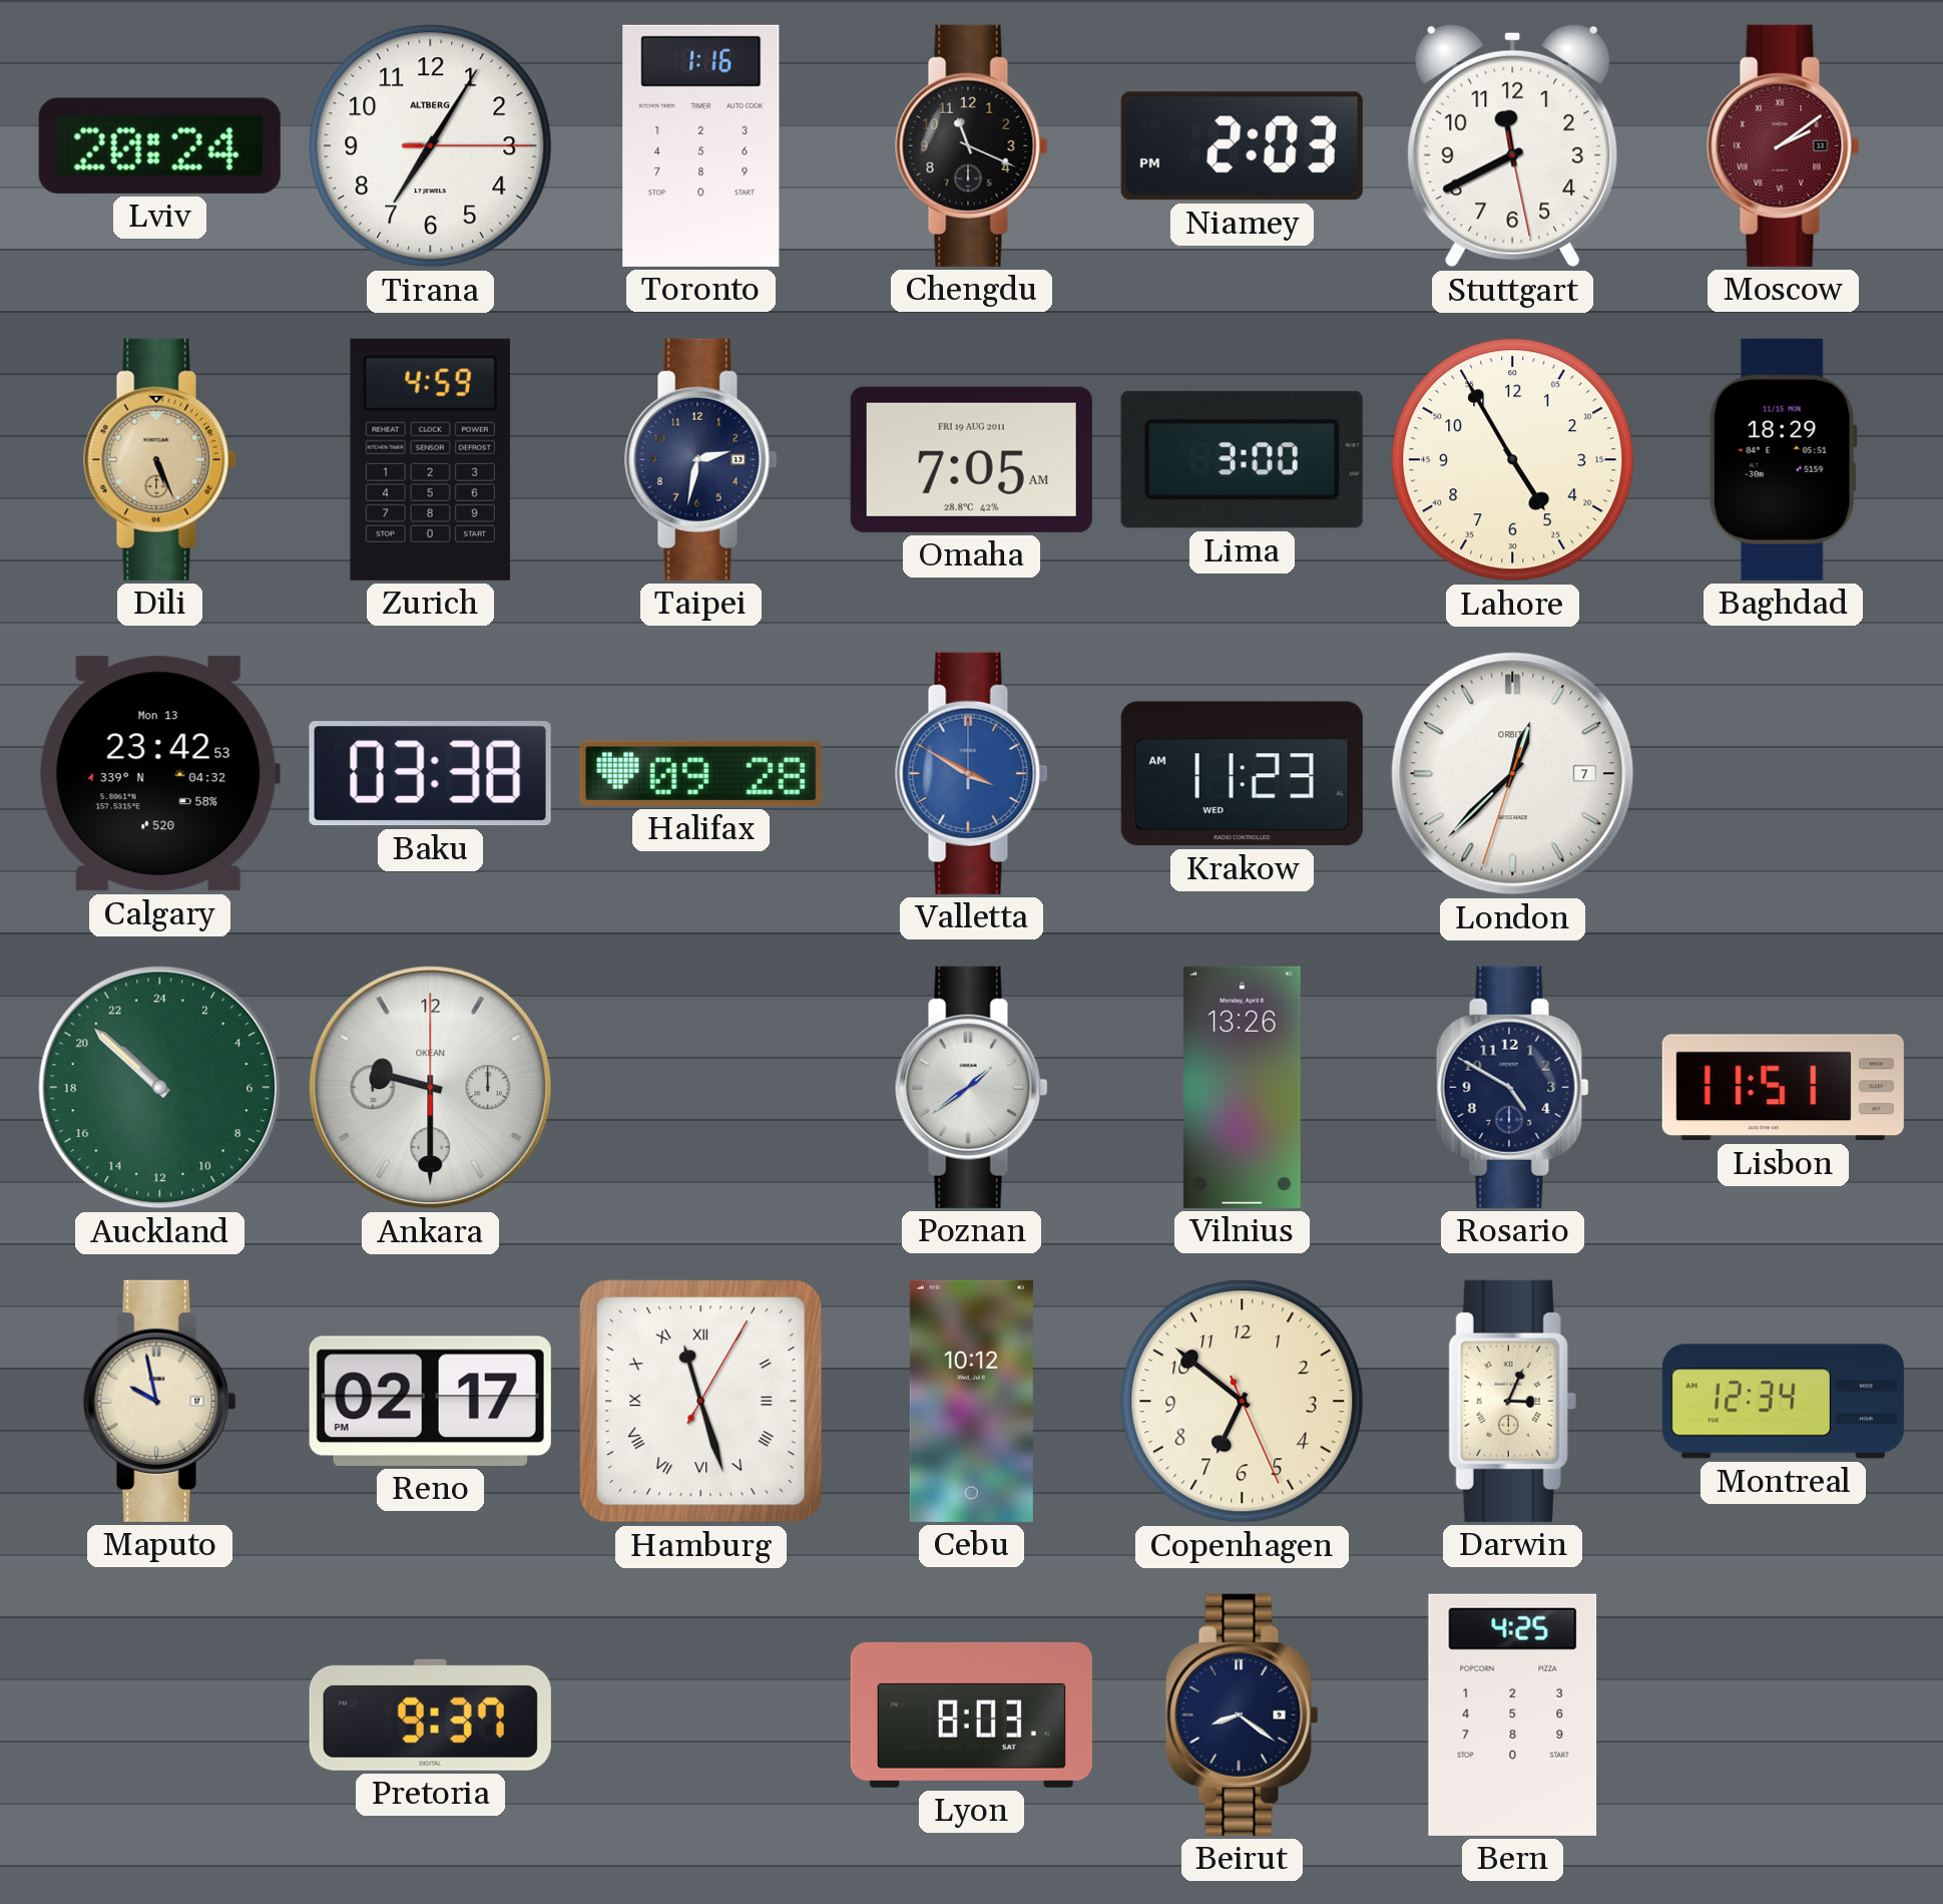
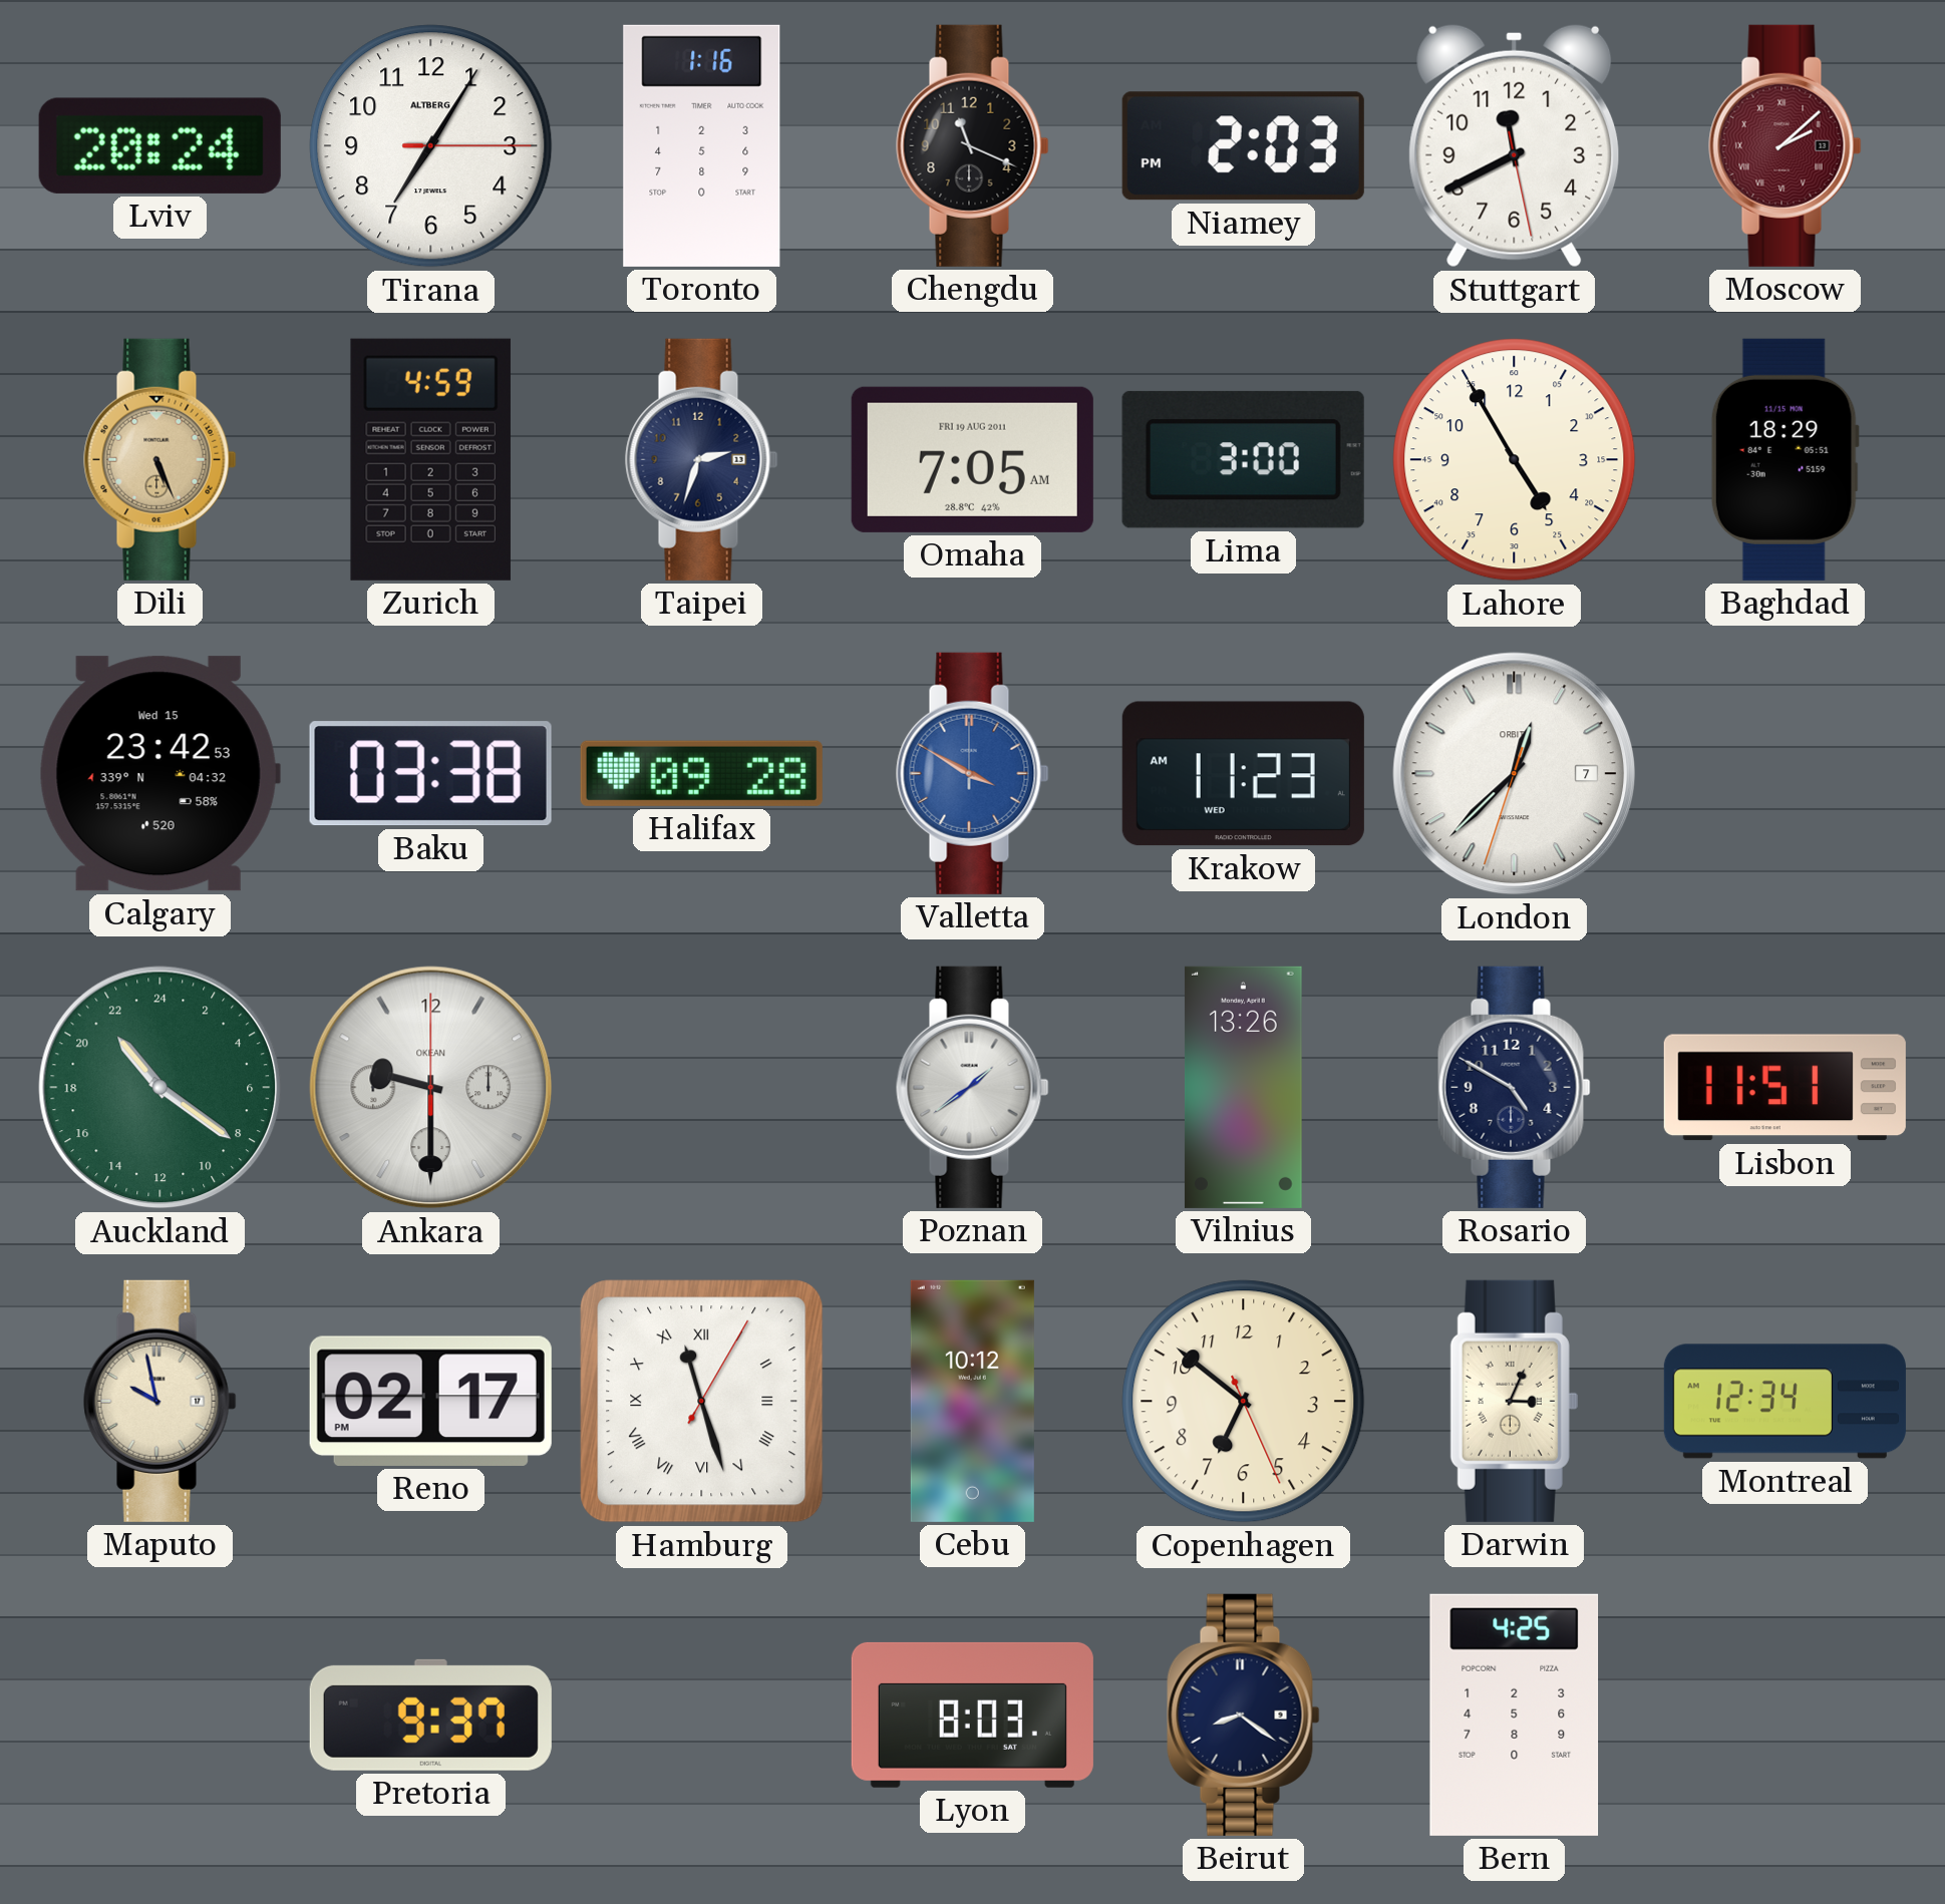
Moscow: 2:09 -> 2:08 (1786, 145)
Taipei: 2:32 -> 2:33 (702, 459)
Calgary date: Mon 13 -> Wed 15 (159, 774)
Auckland: 20:52 -> 21:21 (160, 1088)
